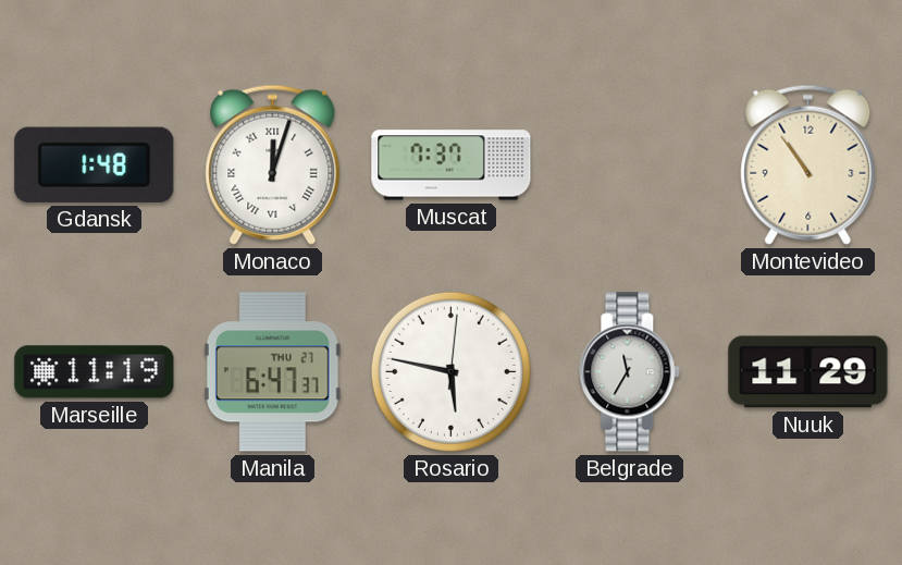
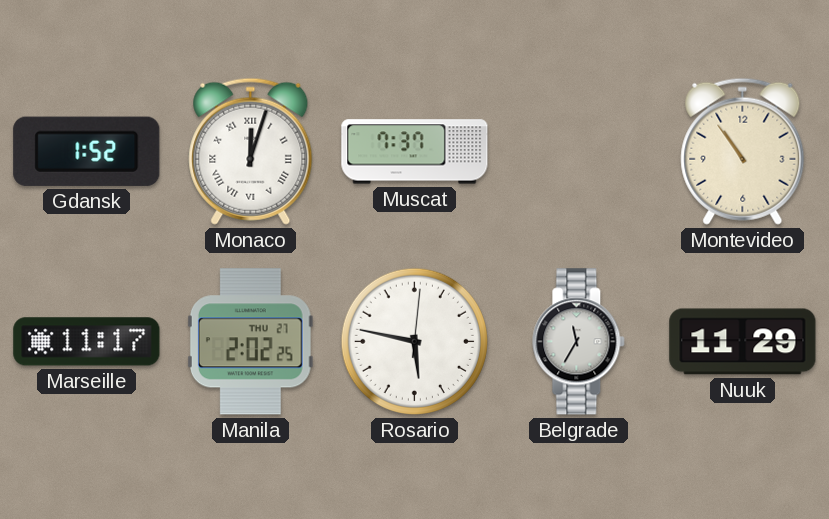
Gdansk: 1:48 -> 1:52 (87, 151)
Marseille: 11:19 -> 11:17 (87, 342)
Manila: 6:47 -> 2:02 (250, 342)
